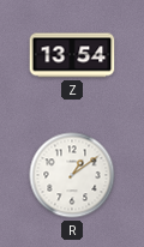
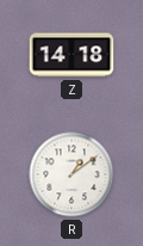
Z: 13:54 -> 14:18 (71, 55)
